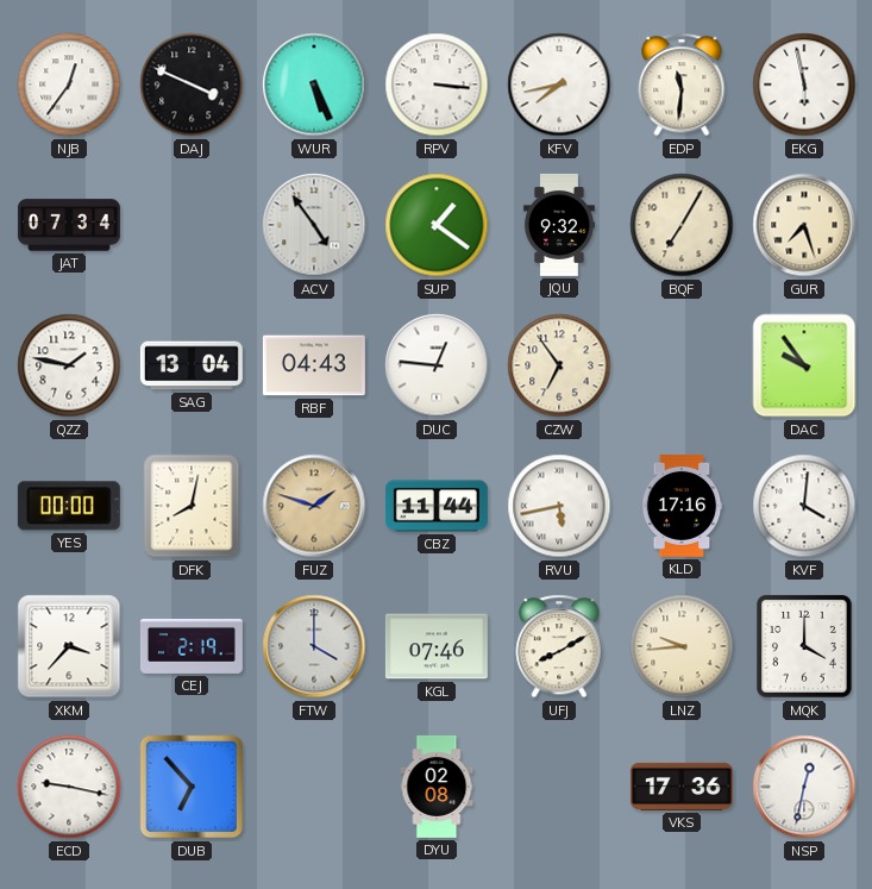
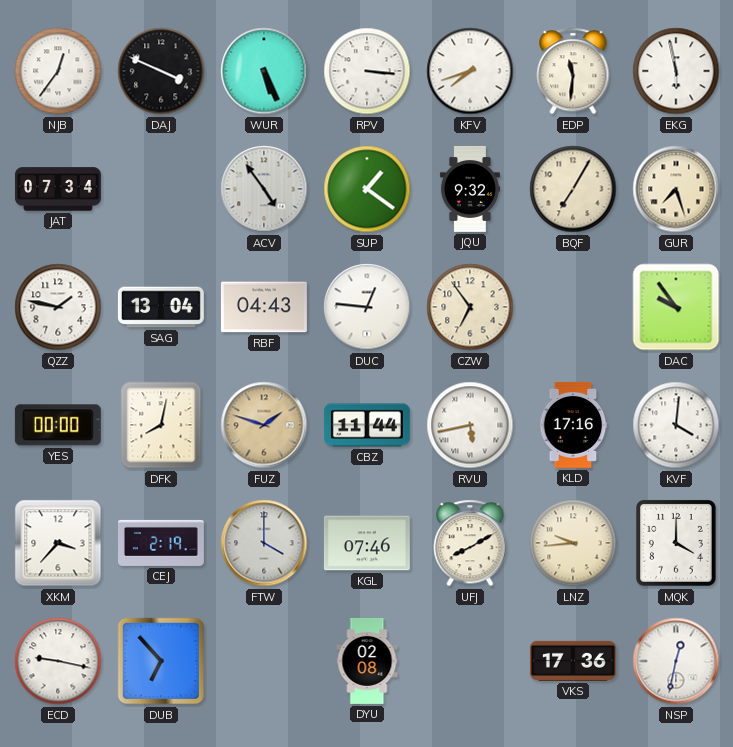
KFV: 7:43 -> 7:42 (470, 71)
